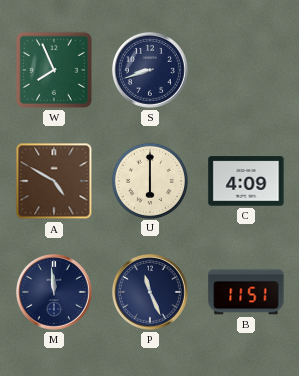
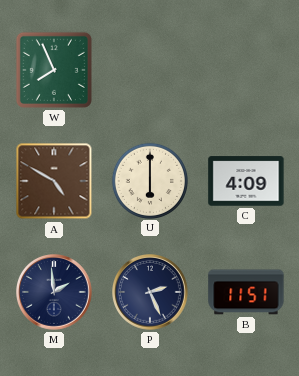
S: 8:42 -> none (151, 71)
M: 11:59 -> 1:59 (55, 293)
P: 11:26 -> 2:26 (151, 293)
